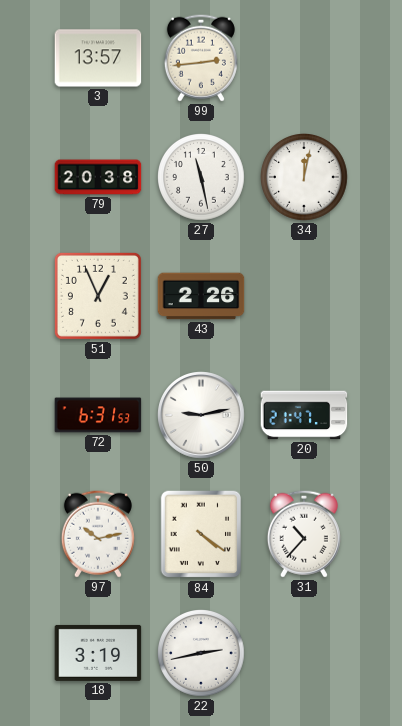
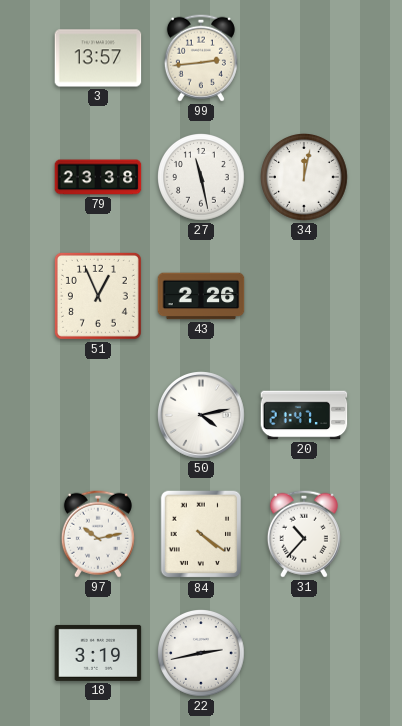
79: 20:38 -> 23:38 (98, 177)
72: 6:31 -> none (98, 415)
50: 9:13 -> 4:13 (201, 415)
